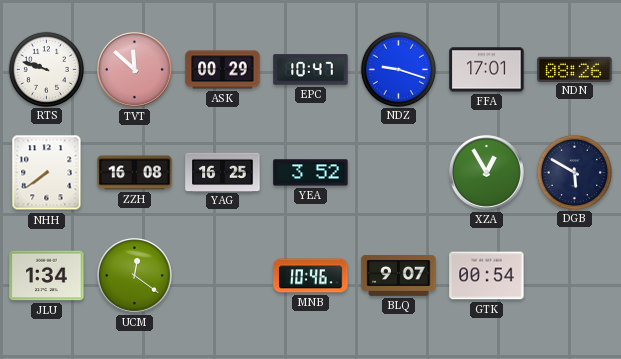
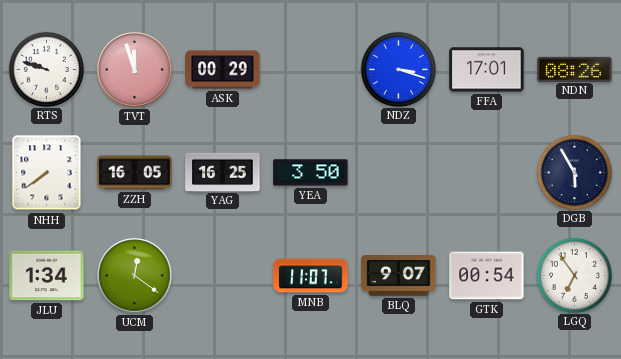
TVT: 11:52 -> 11:57 (135, 70)
EPC: 10:47 -> none (311, 70)
NDZ: 9:18 -> 3:18 (398, 69)
ZZH: 16:08 -> 16:05 (135, 173)
YEA: 3:52 -> 3:50 (311, 173)
XZA: 12:55 -> none (487, 173)
DGB: 5:50 -> 5:55 (574, 172)
MNB: 10:46 -> 11:07 (311, 276)
LGQ: none -> 6:54 (574, 275)
